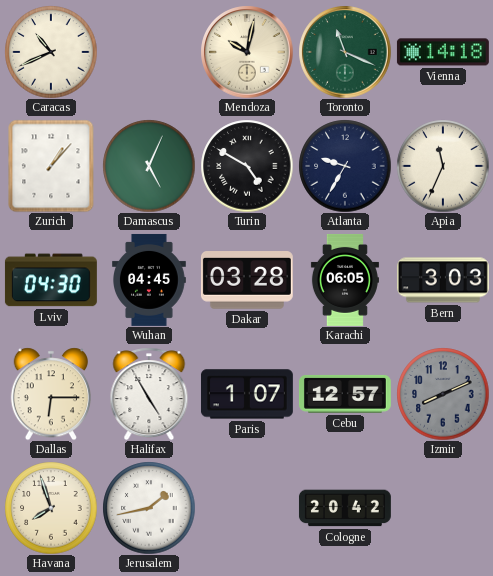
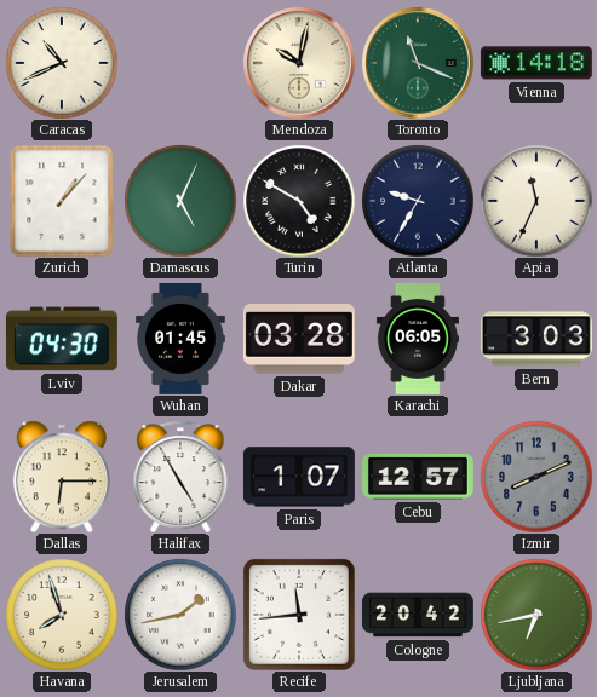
Wuhan: 04:45 -> 01:45 (182, 339)
Recife: none -> 11:44 (299, 615)
Ljubljana: none -> 6:43 (536, 615)
